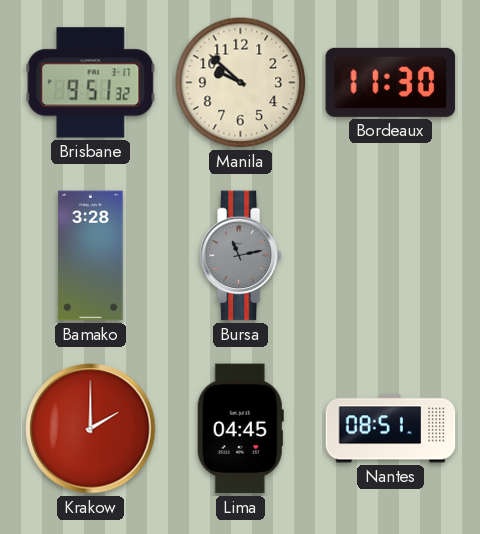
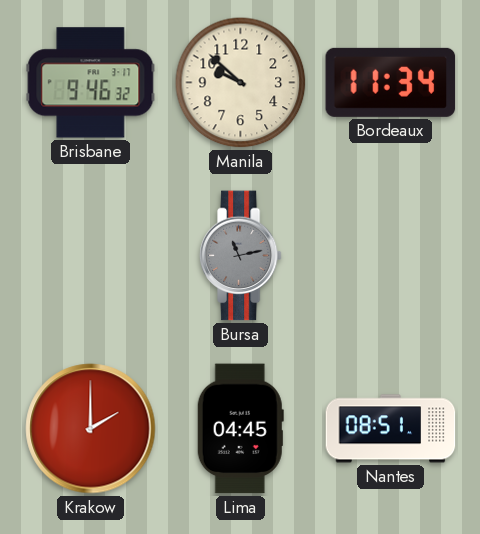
Brisbane: 9:51 -> 9:46 (91, 83)
Bordeaux: 11:30 -> 11:34 (391, 82)
Bamako: 3:28 -> none (91, 256)
